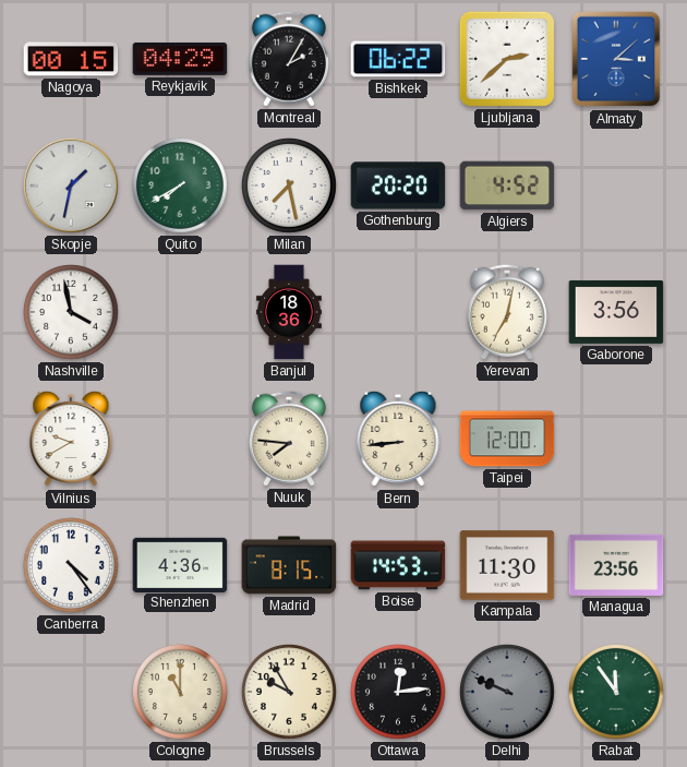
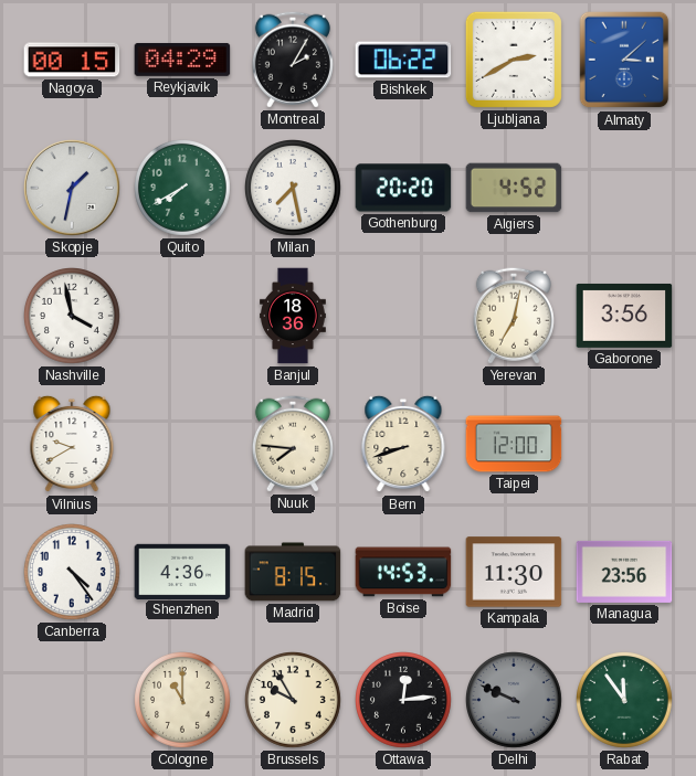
Ljubljana: 2:38 -> 2:40 (514, 60)
Bern: 8:44 -> 8:42 (403, 444)
